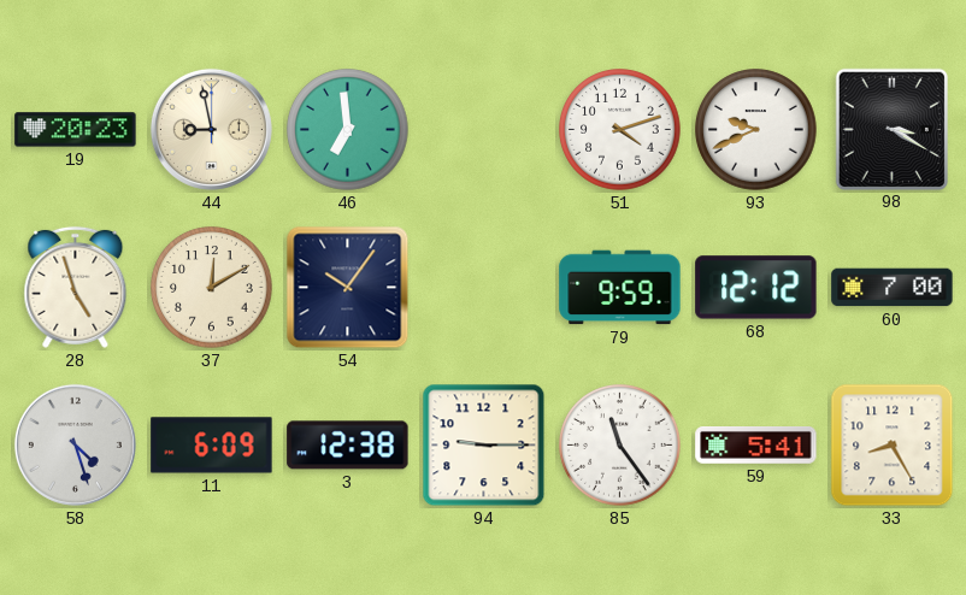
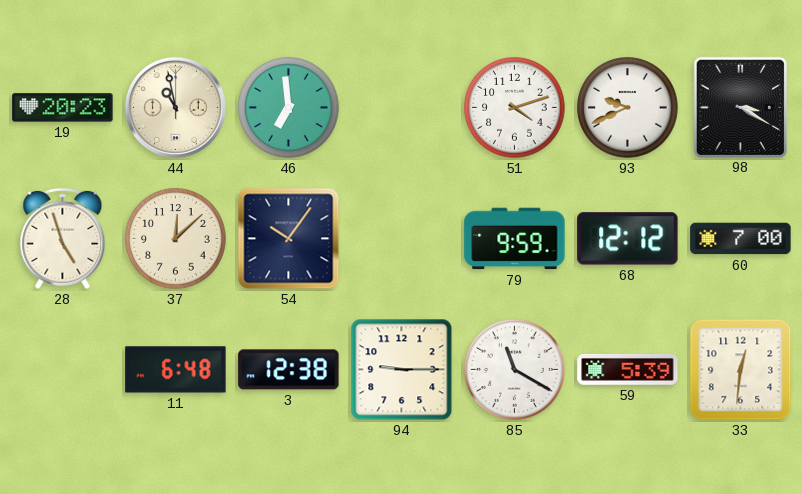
44: 8:58 -> 10:58 (175, 107)
37: 12:10 -> 12:08 (176, 239)
58: 4:27 -> none (75, 444)
11: 6:09 -> 6:48 (176, 370)
85: 11:24 -> 11:20 (515, 370)
59: 5:41 -> 5:39 (628, 370)
33: 8:25 -> 12:31 (741, 370)
